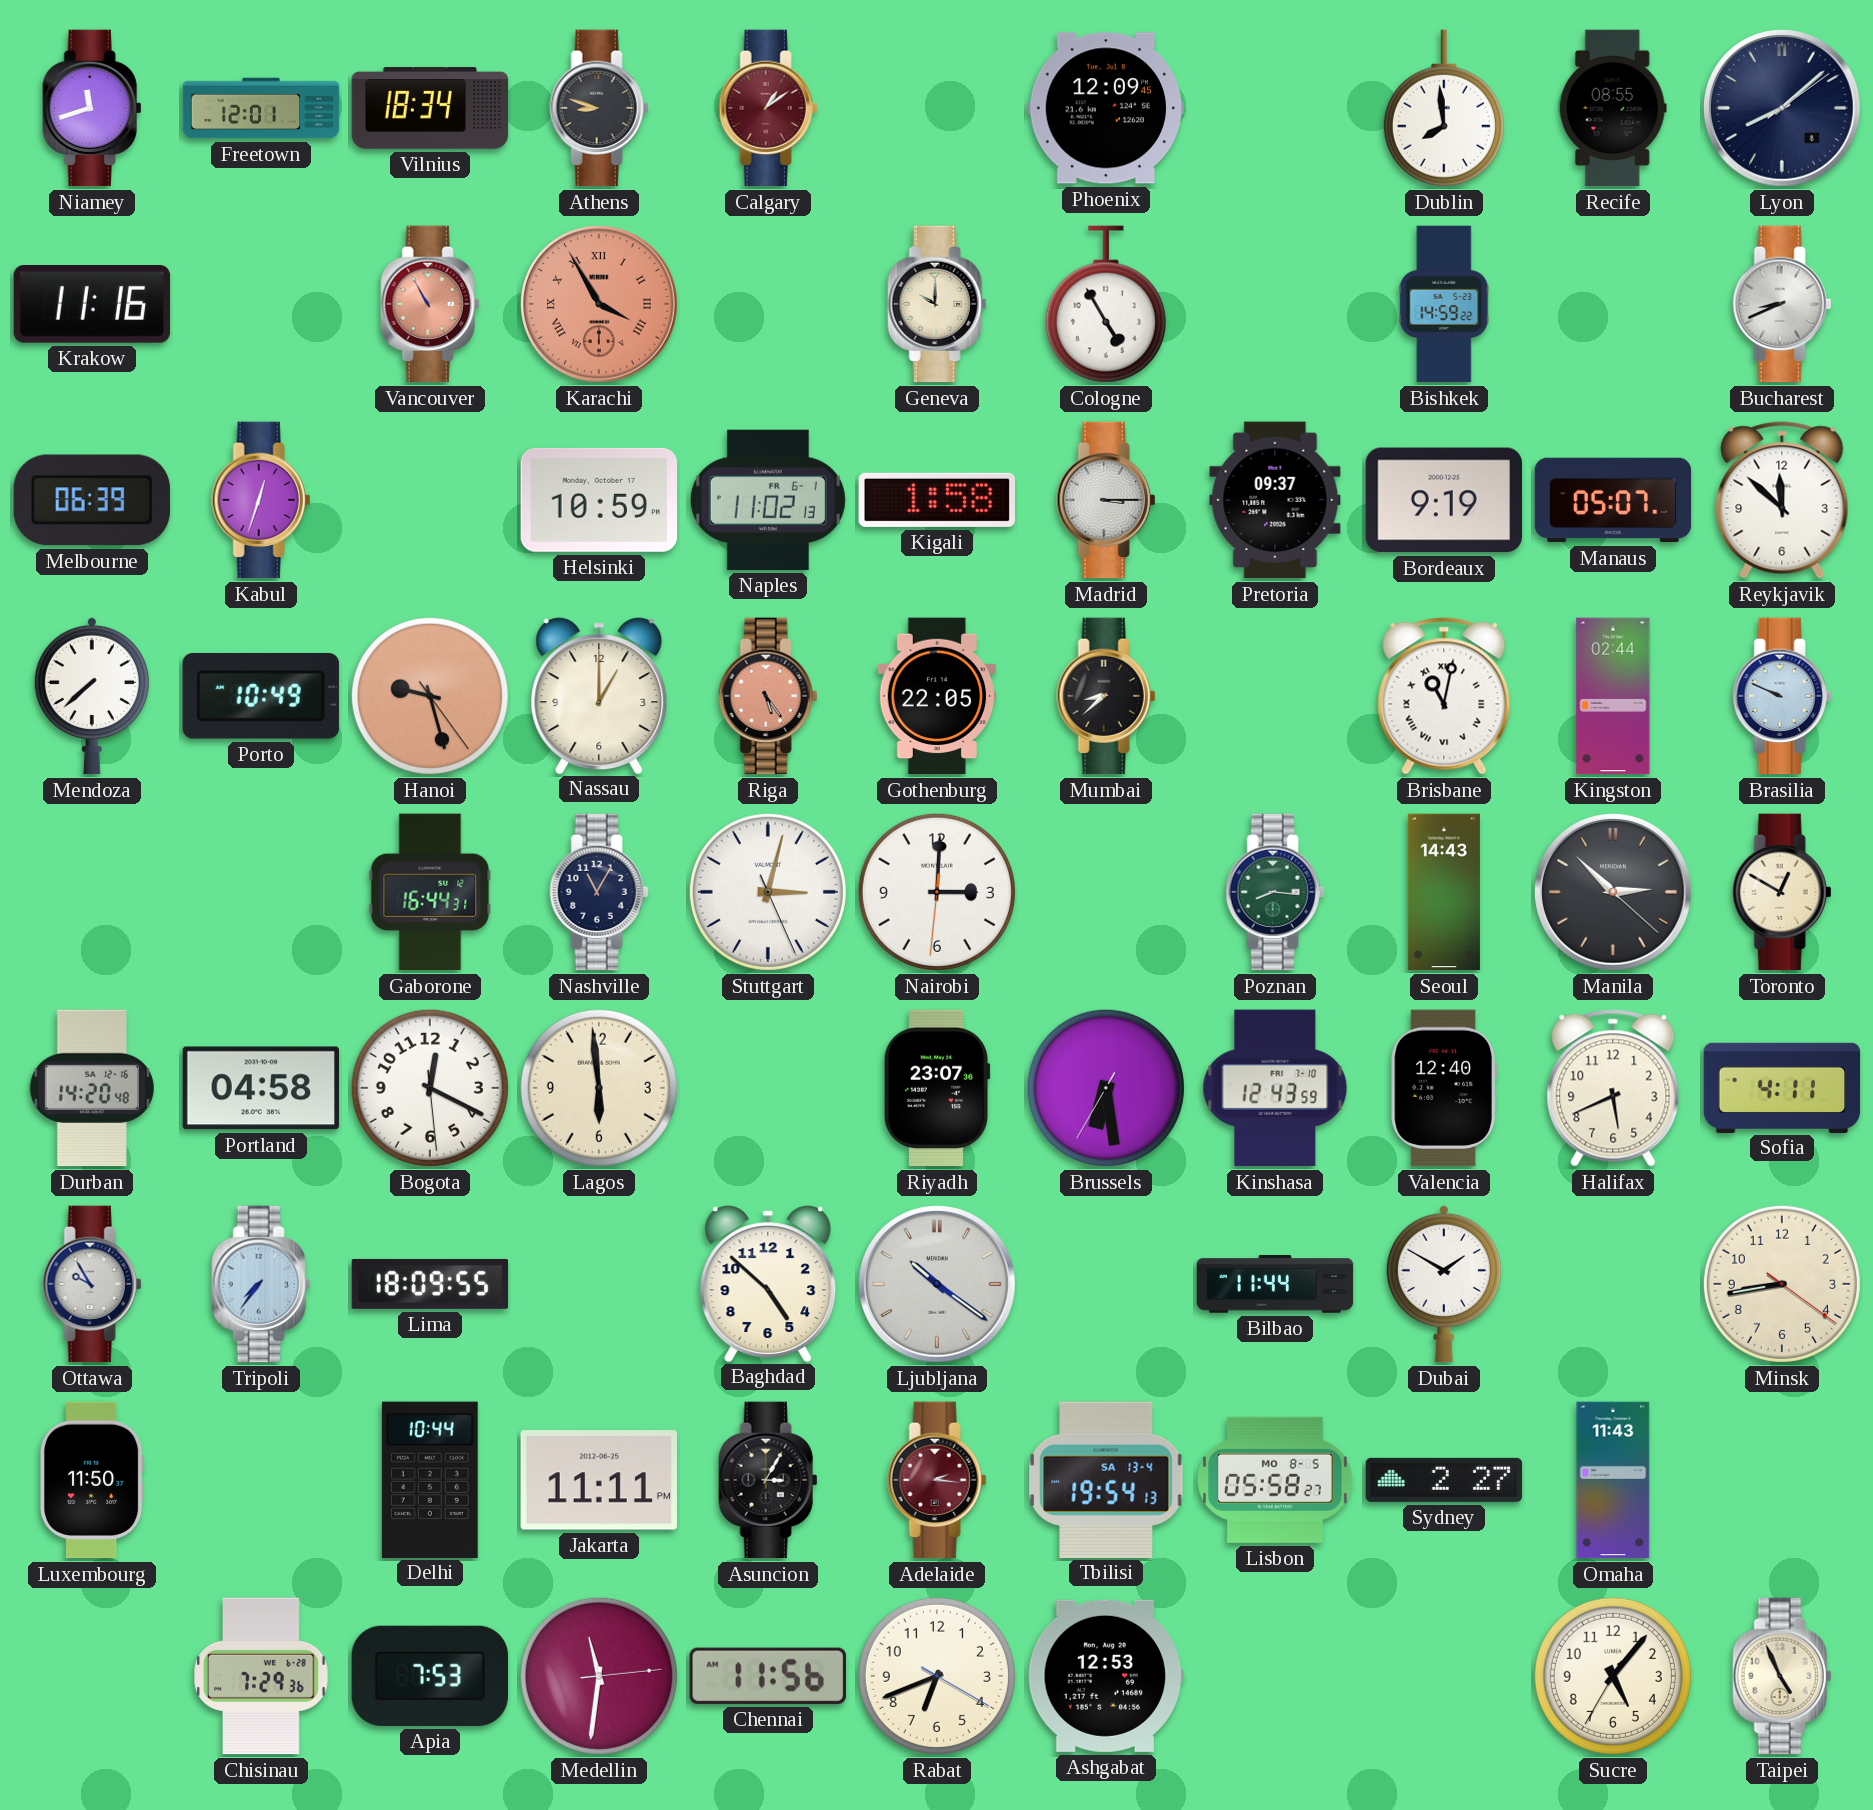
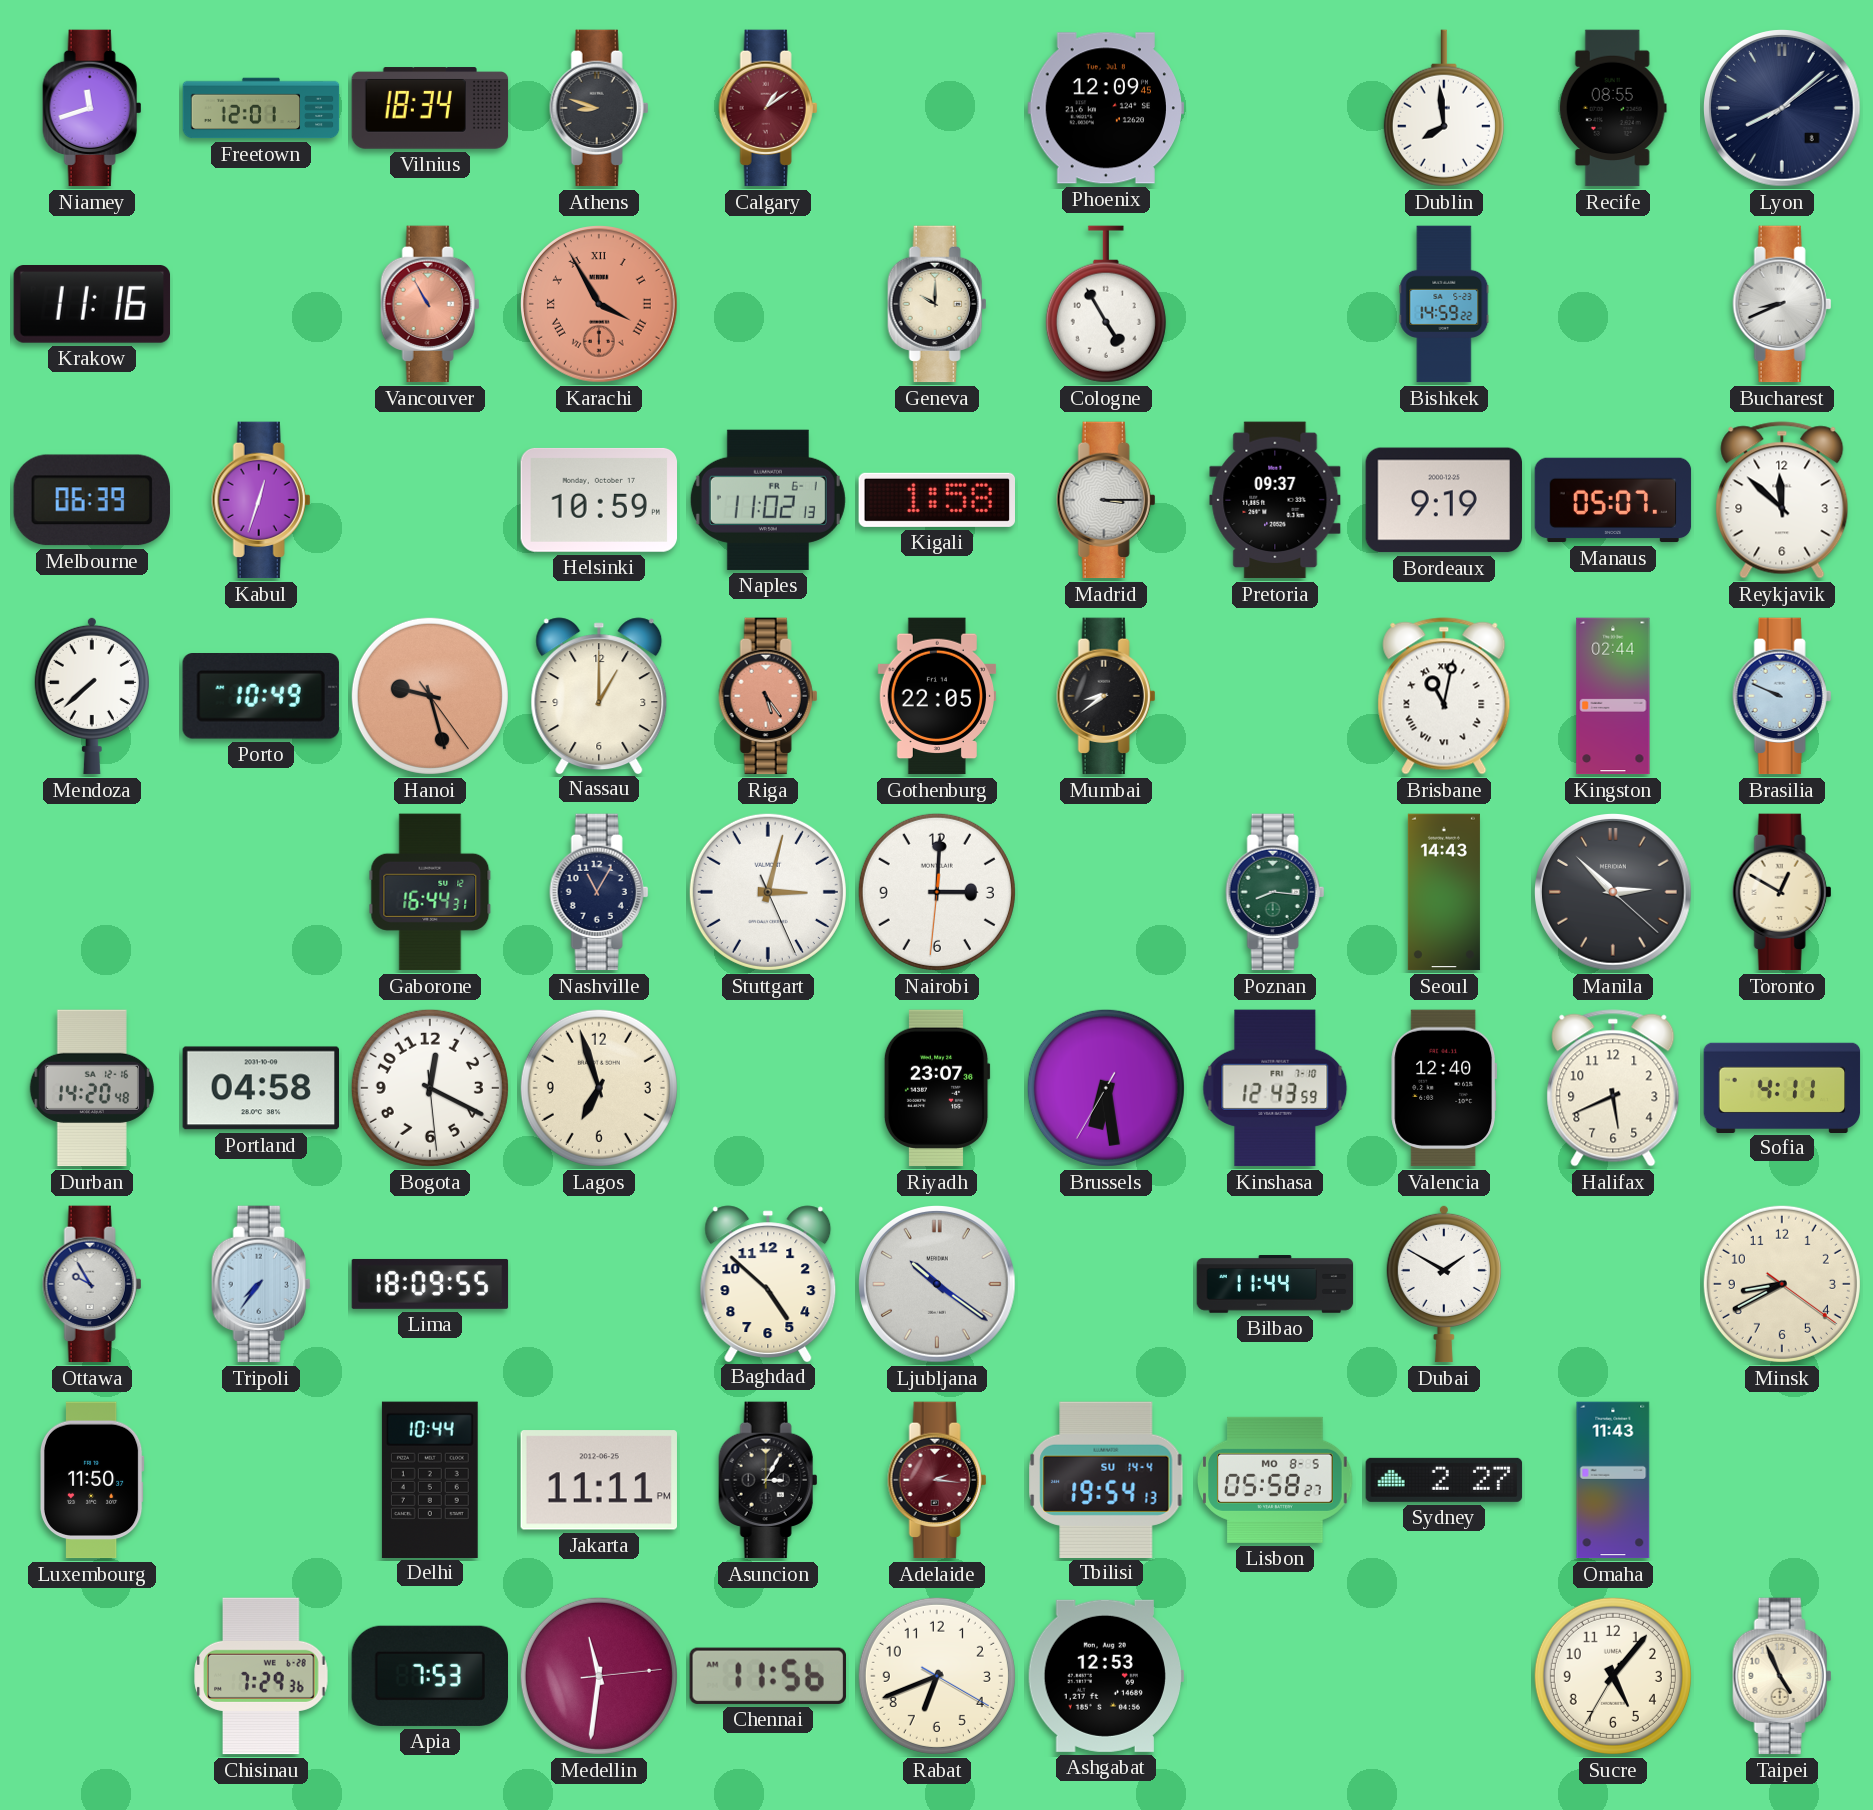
Mumbai: 8:38 -> 8:39 (1106, 696)
Lagos: 5:59 -> 6:57 (599, 1088)
Minsk: 8:43 -> 8:40 (1782, 1284)
Tbilisi date: SA 13-4 -> SU 14-4 (1106, 1479)
